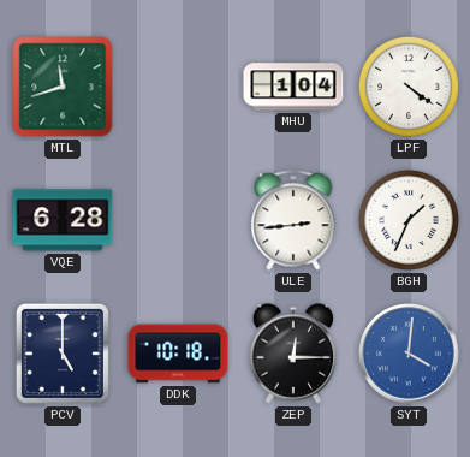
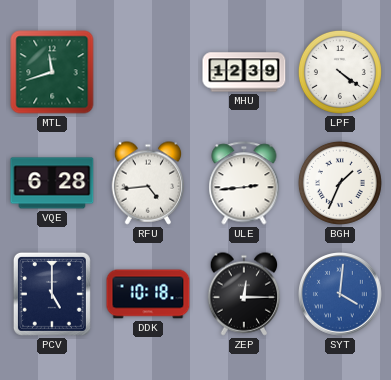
MHU: 1:04 -> 12:39 (244, 72)
RFU: none -> 4:44 (148, 183)
